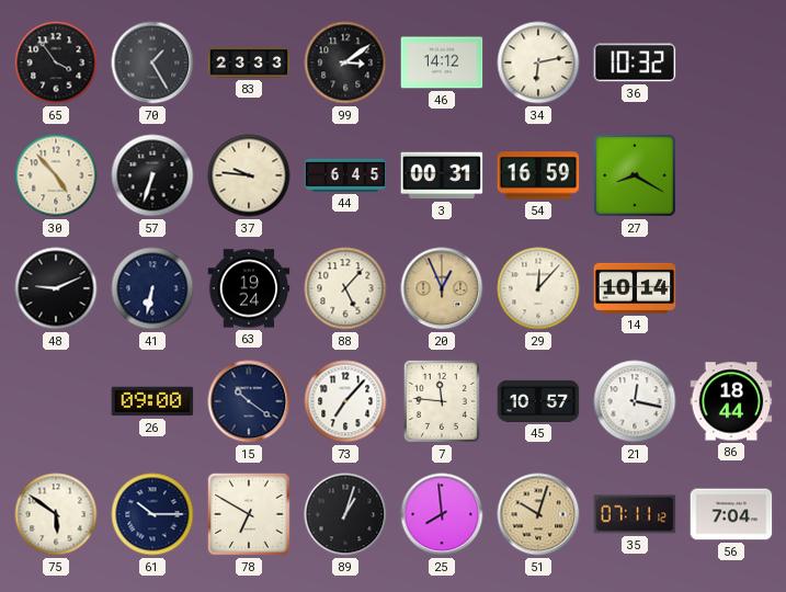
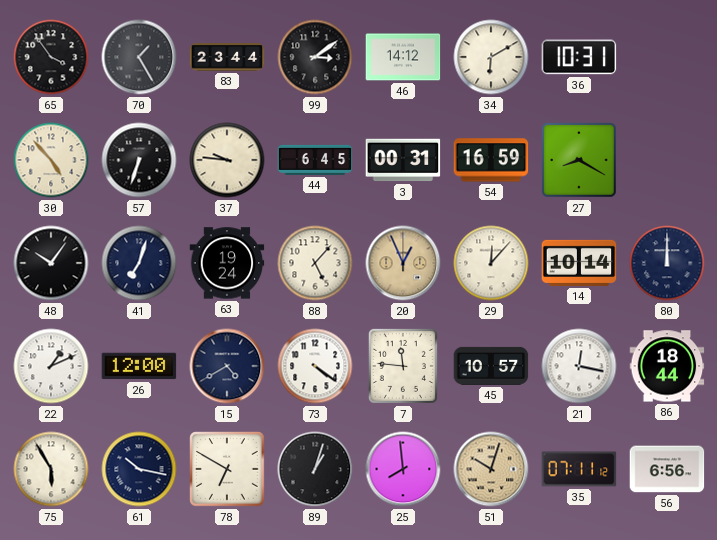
83: 23:33 -> 23:44 (227, 57)
34: 6:13 -> 6:10 (491, 57)
36: 10:32 -> 10:31 (579, 57)
48: 9:11 -> 10:06 (51, 263)
41: 6:32 -> 7:03 (139, 263)
80: none -> 12:00 (667, 263)
22: none -> 1:11 (51, 366)
26: 09:00 -> 12:00 (139, 366)
15: 10:21 -> 4:40 (227, 366)
73: 7:07 -> 4:21 (315, 366)
75: 5:51 -> 5:55 (51, 469)
61: 10:15 -> 10:17 (139, 469)
56: 7:04 -> 6:56 (667, 469)
